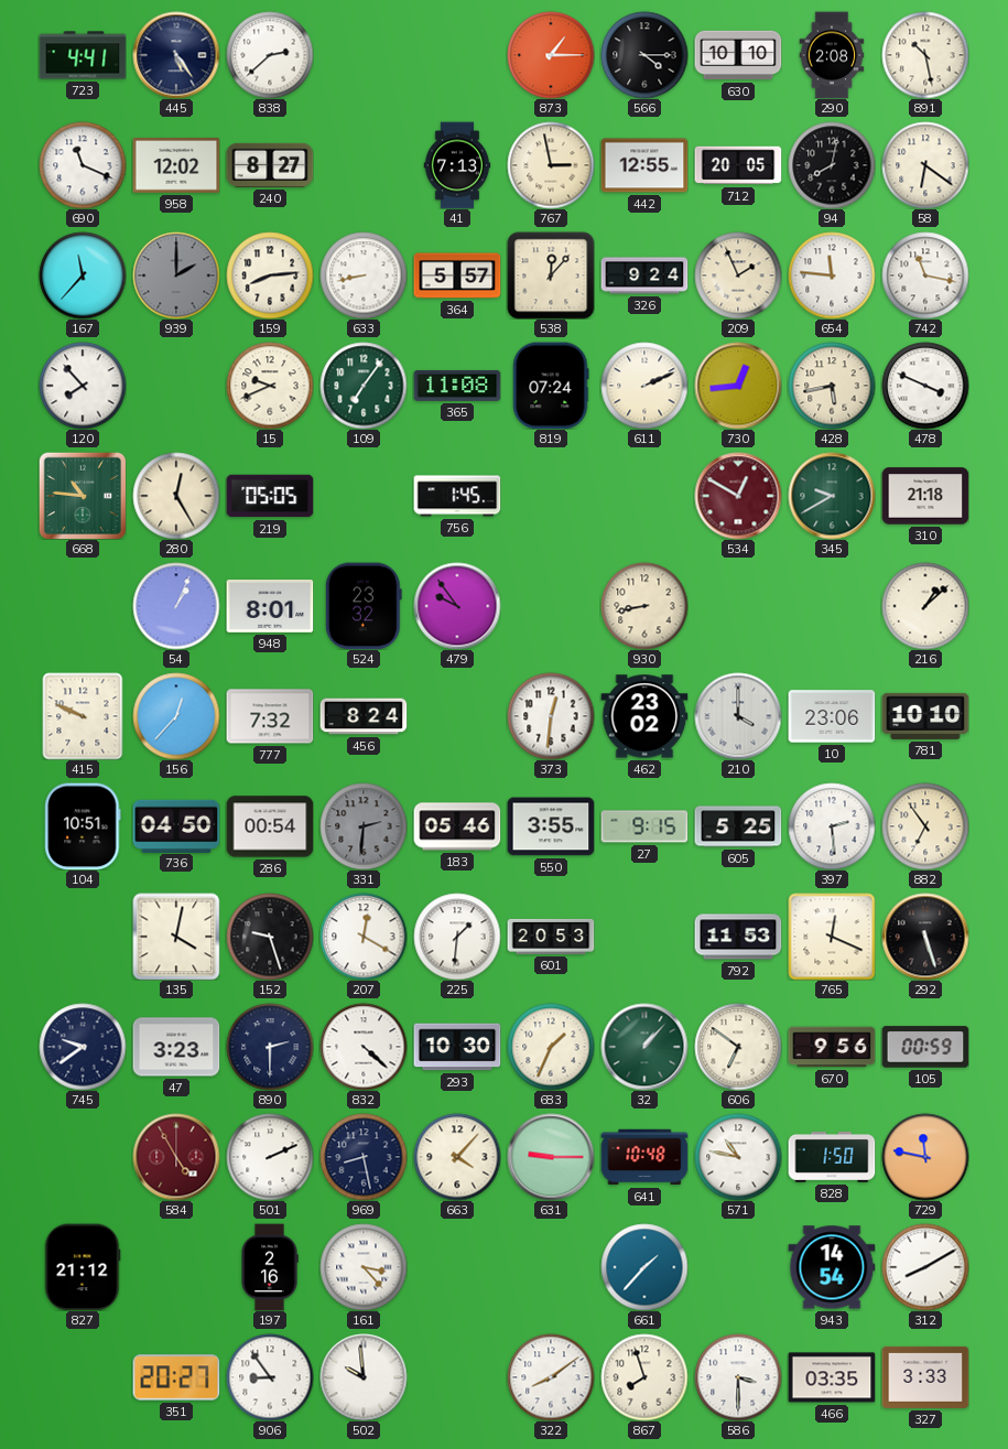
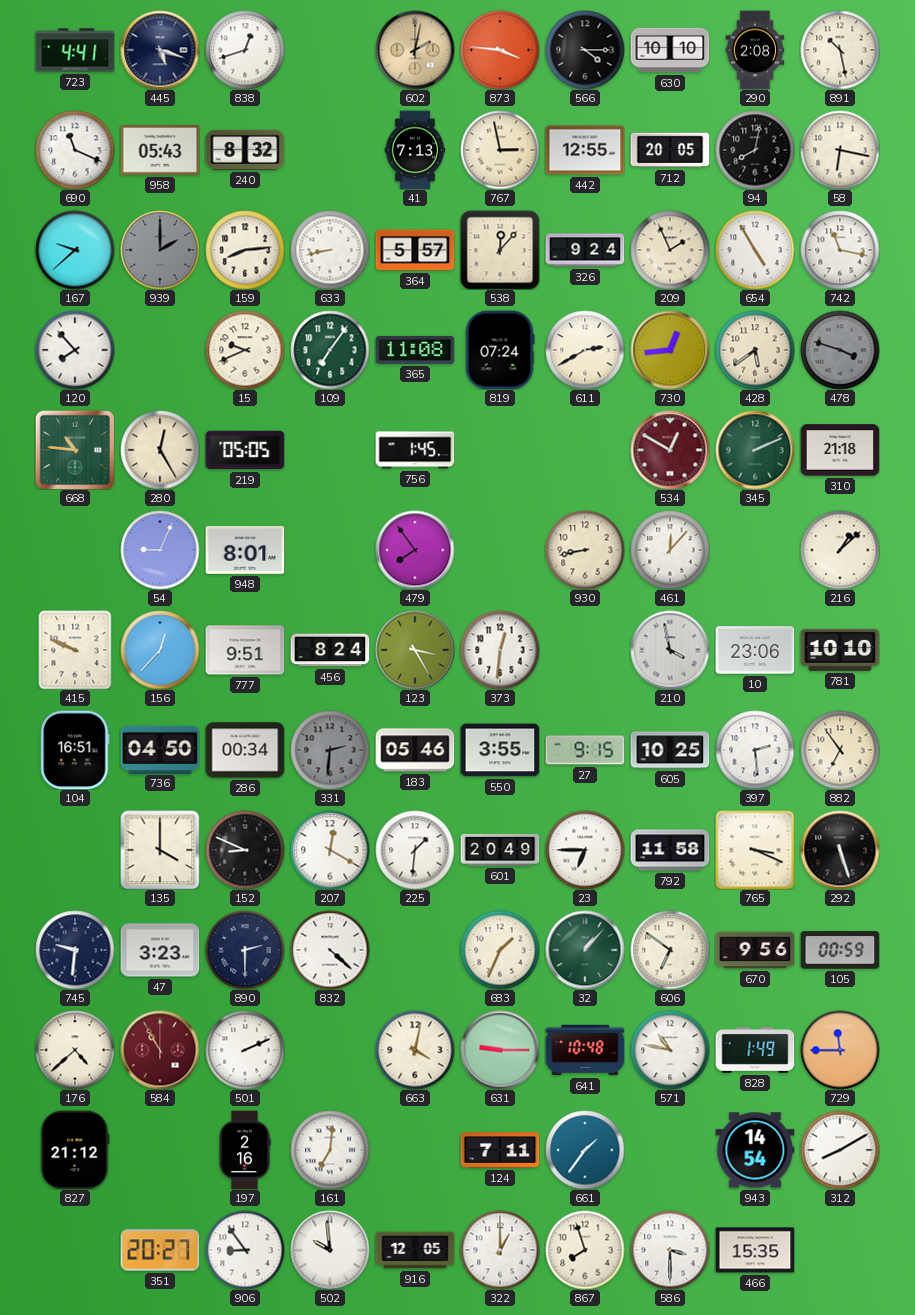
445: 5:24 -> 5:18 (160, 50)
838: 2:38 -> 12:42 (245, 50)
602: none -> 2:02 (415, 50)
873: 1:15 -> 3:46 (500, 50)
958: 12:02 -> 05:43 (160, 151)
240: 8:27 -> 8:32 (245, 150)
58: 6:21 -> 6:17 (840, 150)
167: 11:37 -> 9:38 (75, 250)
654: 11:46 -> 4:55 (755, 250)
611: 2:11 -> 2:40 (585, 350)
428: 5:43 -> 5:39 (755, 350)
478: 3:49 -> 3:48 (840, 350)
478 dial: white -> grey (840, 350)
345: 9:40 -> 2:11 (755, 450)
54: 1:04 -> 9:04 (160, 550)
524: 23:32 -> none (364, 606)
479: 9:54 -> 7:54 (415, 550)
461: none -> 12:07 (670, 550)
777: 7:32 -> 9:51 (245, 650)
123: none -> 3:25 (415, 650)
462: 23:02 -> none (644, 716)
210: 4:00 -> 3:58 (670, 650)
104: 10:51 -> 16:51 (75, 750)
286: 00:54 -> 00:34 (245, 750)
605: 5:25 -> 10:25 (670, 750)
135: 4:02 -> 4:00 (160, 850)
152: 9:27 -> 8:49 (245, 850)
601: 20:53 -> 20:49 (500, 850)
23: none -> 6:45 (585, 850)
792: 11:53 -> 11:58 (670, 850)
765: 12:19 -> 3:19 (755, 850)
745: 9:39 -> 9:31 (75, 950)
293: 10:30 -> none (457, 1047)
176: none -> 4:38 (75, 1050)
584: 4:55 -> 10:55 (160, 1050)
969: 8:28 -> none (364, 1157)
663: 4:07 -> 4:02 (415, 1050)
828: 1:50 -> 1:49 (755, 1050)
729: 11:47 -> 11:45 (840, 1050)
161: 3:23 -> 7:01 (330, 1150)
124: none -> 7:11 (500, 1150)
661: 1:37 -> 1:36 (585, 1150)
916: none -> 12:05 (415, 1250)
322: 8:09 -> 1:00 (500, 1250)
466: 03:35 -> 15:35 (755, 1250)
327: 3:33 -> none (925, 1377)
